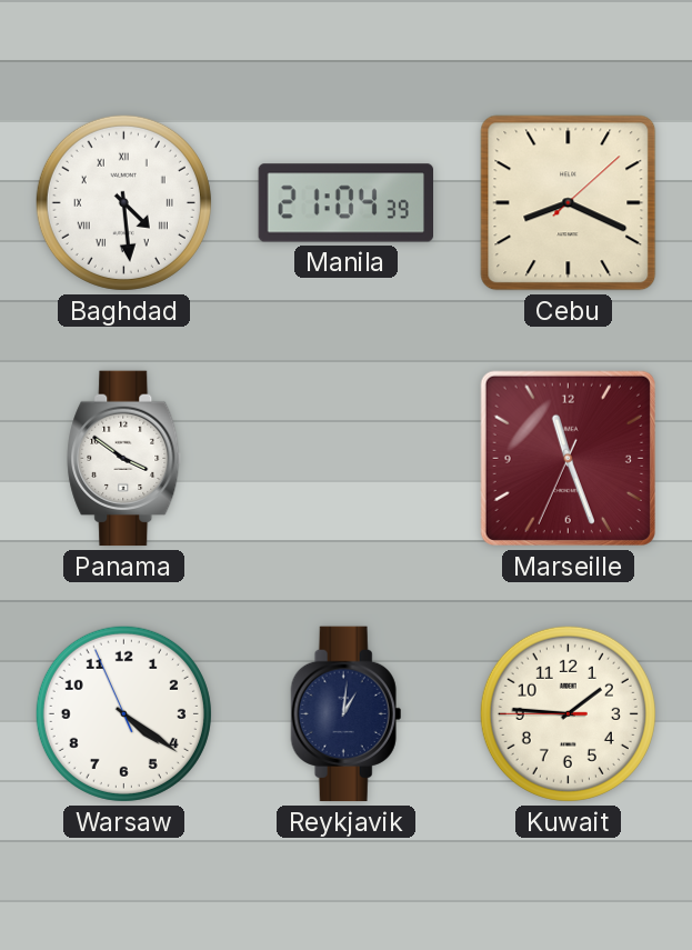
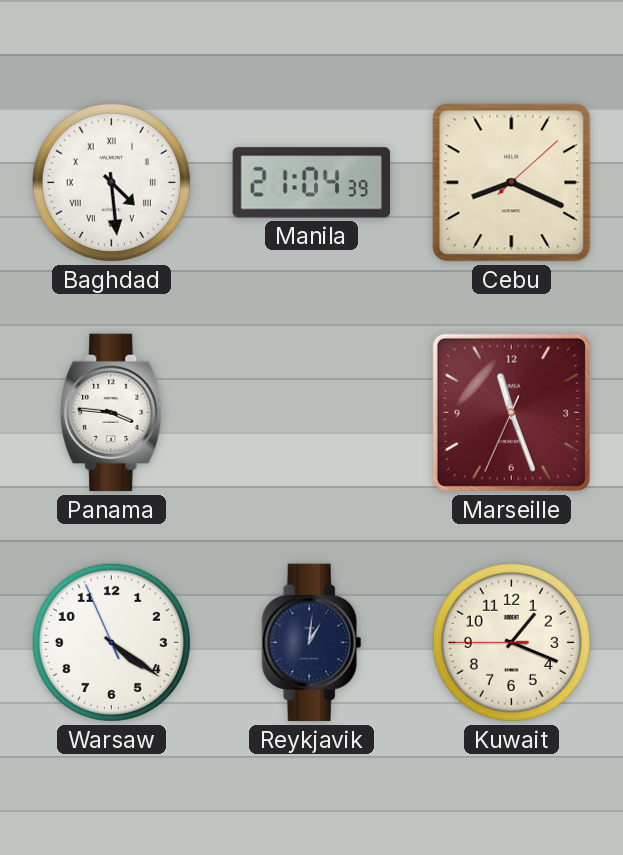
Panama: 3:51 -> 3:46 (112, 413)
Kuwait: 1:45 -> 1:18 (511, 642)
